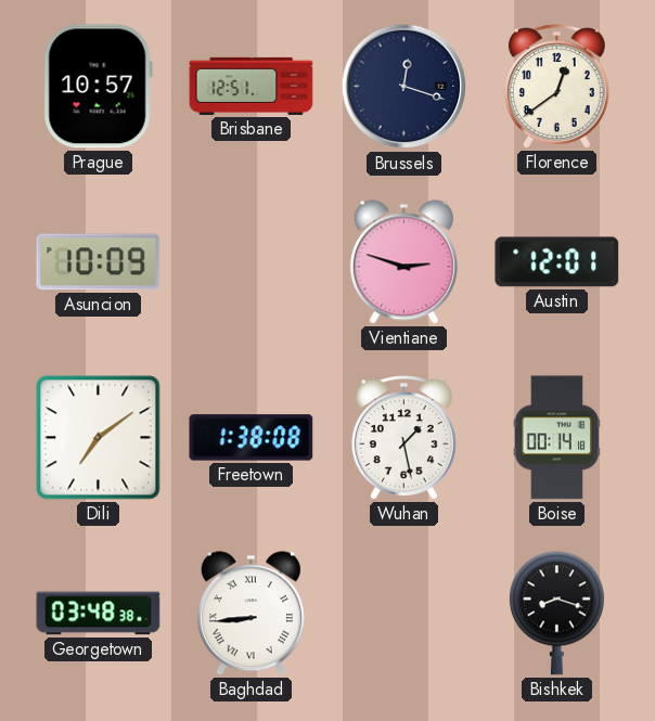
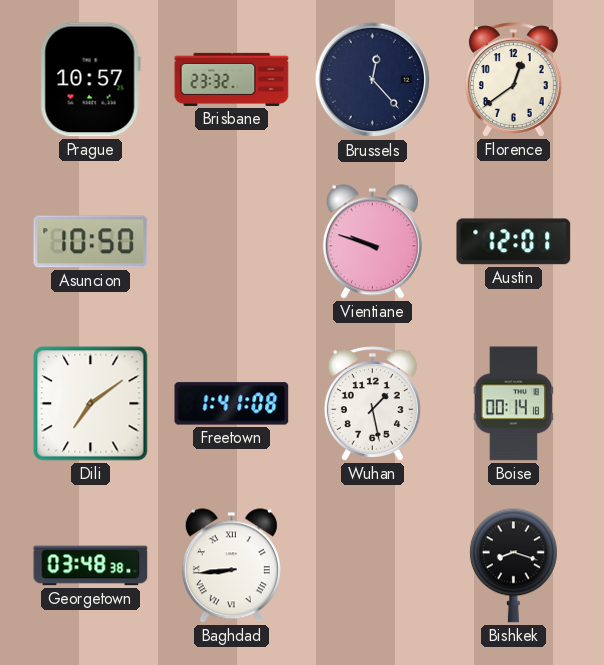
Brisbane: 12:51 -> 23:32 (232, 79)
Brussels: 12:18 -> 12:23 (373, 80)
Asuncion: 10:09 -> 10:50 (91, 242)
Vientiane: 2:48 -> 9:48 (372, 242)
Freetown: 1:38 -> 1:41 (232, 404)
